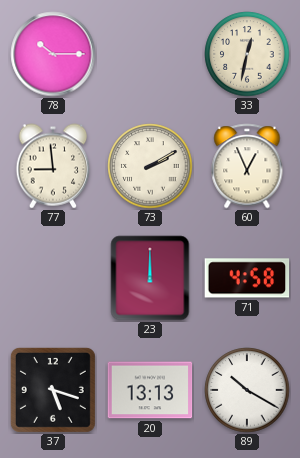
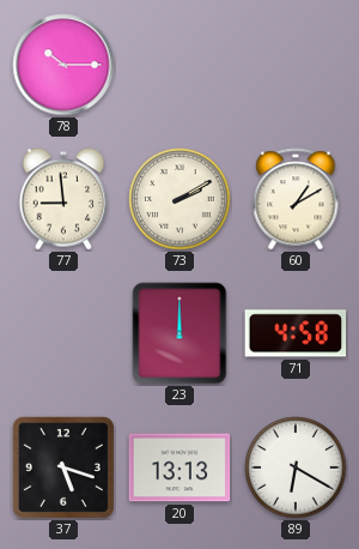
33: 12:32 -> none (247, 54)
60: 12:56 -> 1:10 (296, 199)
89: 10:20 -> 6:20 (296, 467)
